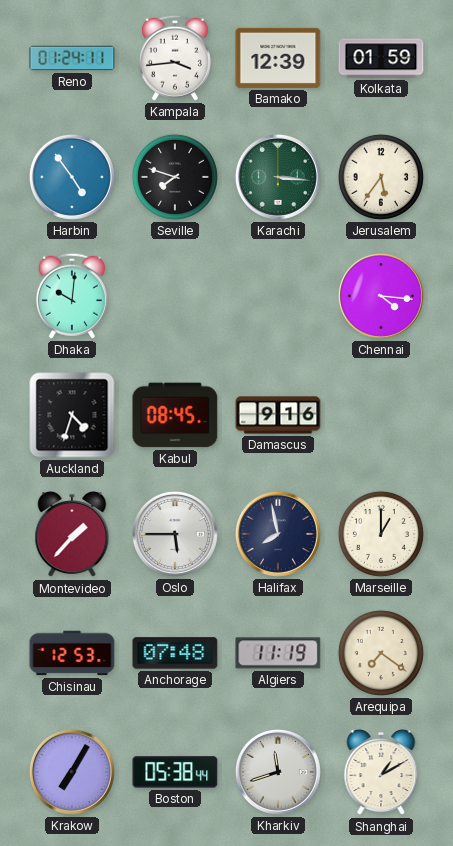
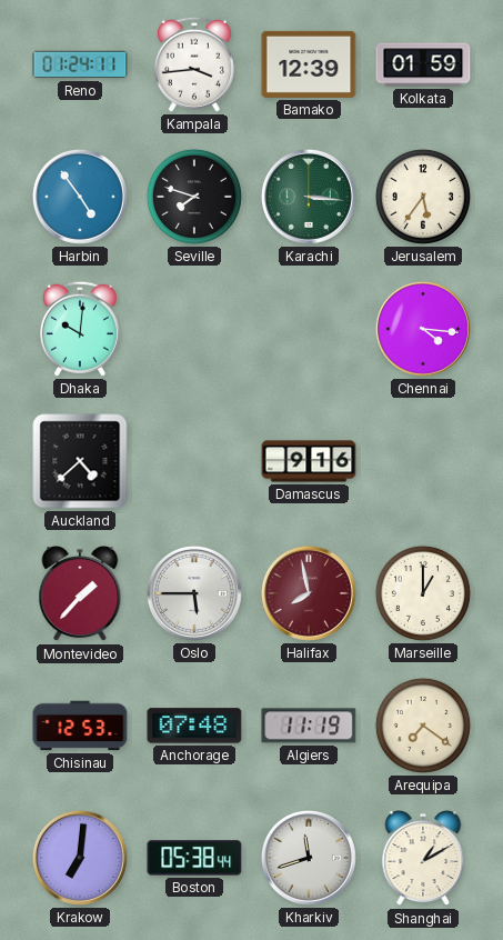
Auckland: 4:33 -> 4:38 (80, 461)
Kabul: 08:45 -> none (175, 415)
Halifax dial: navy -> burgundy (309, 593)
Krakow: 7:05 -> 7:01 (80, 858)
